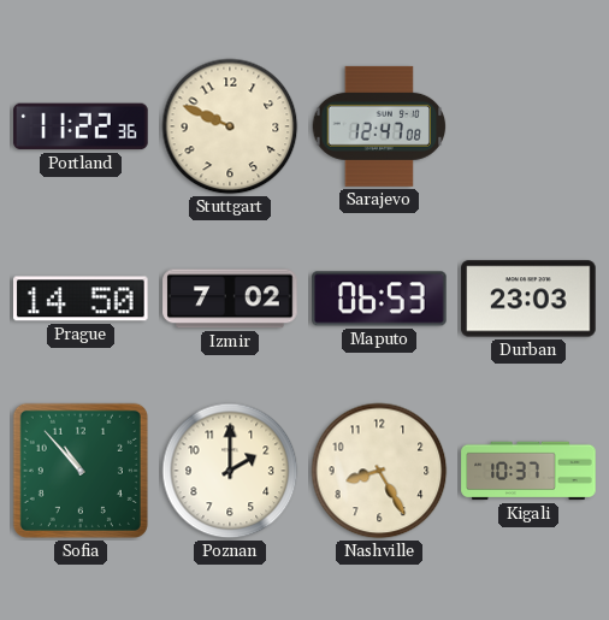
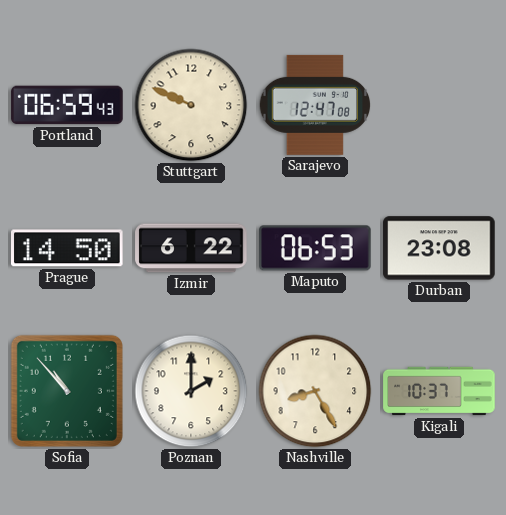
Portland: 11:22 -> 06:59 (67, 105)
Izmir: 7:02 -> 6:22 (191, 248)
Durban: 23:03 -> 23:08 (439, 248)
